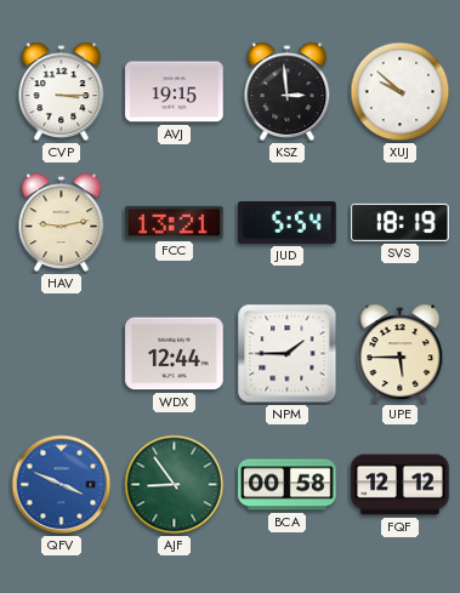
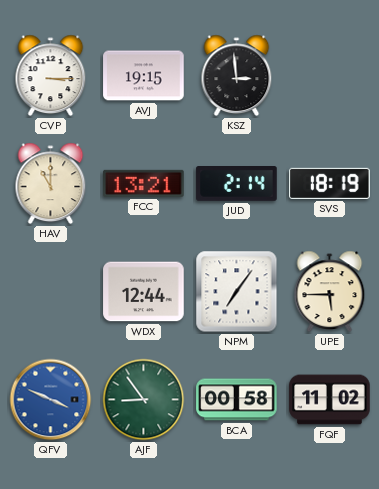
XUJ: 9:52 -> none (401, 92)
HAV: 9:13 -> 11:00 (51, 184)
JUD: 5:54 -> 2:14 (237, 184)
NPM: 1:45 -> 7:06 (237, 292)
FQF: 12:12 -> 11:02 (330, 400)
